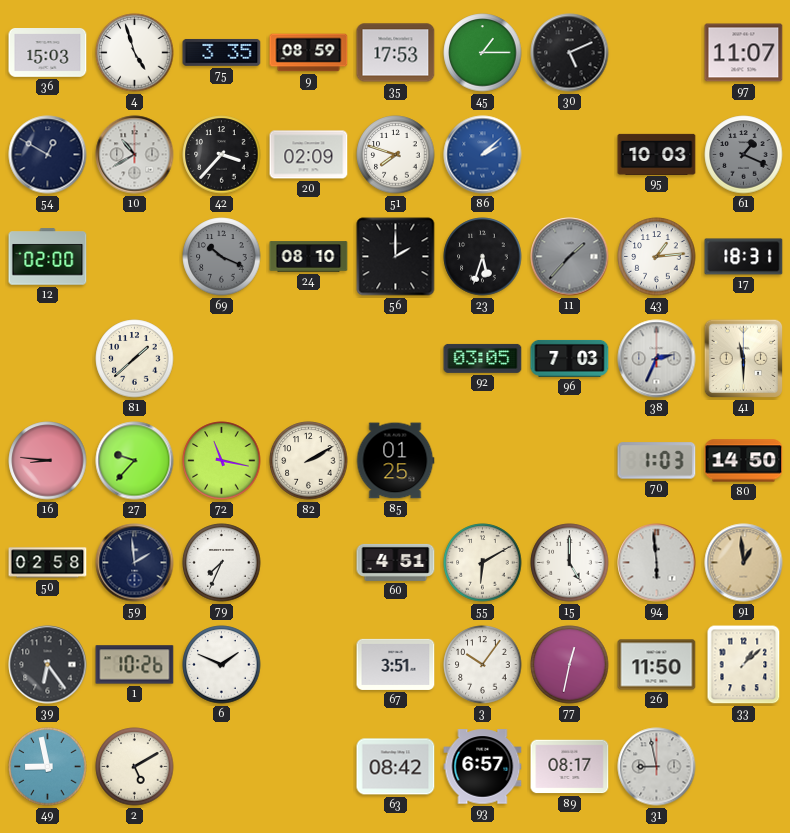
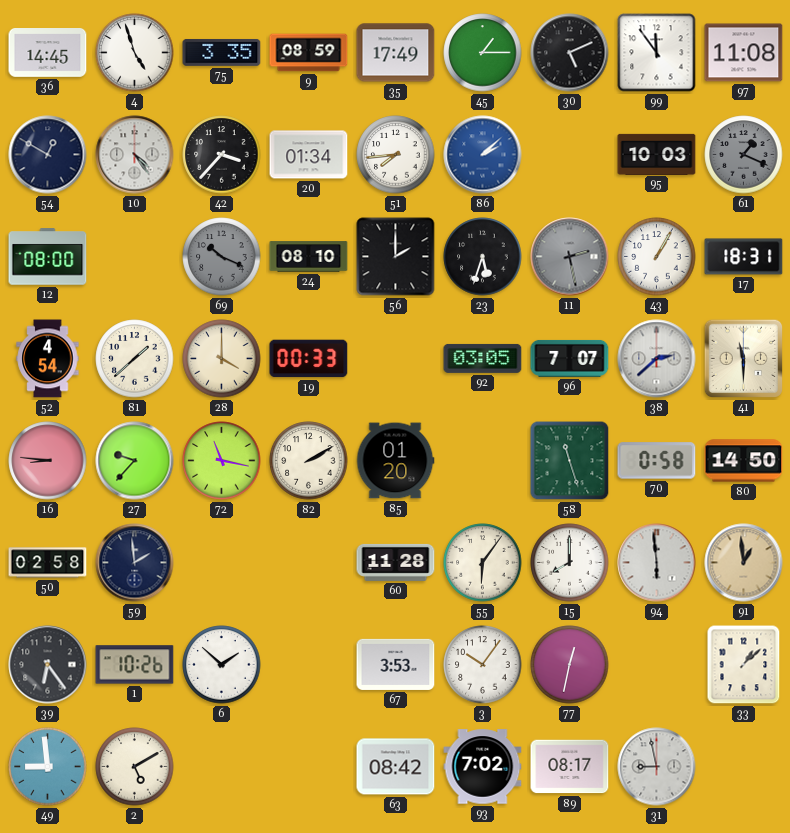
36: 15:03 -> 14:45 (48, 53)
35: 17:53 -> 17:49 (396, 53)
99: none -> 11:54 (657, 53)
97: 11:07 -> 11:08 (744, 53)
10: 10:40 -> 4:24 (135, 155)
20: 02:09 -> 01:34 (309, 155)
51: 7:48 -> 7:44 (396, 155)
12: 02:00 -> 08:00 (48, 257)
11: 1:37 -> 2:28 (570, 257)
43: 1:14 -> 1:05 (657, 257)
52: none -> 4:54 (48, 359)
28: none -> 4:00 (222, 359)
19: none -> 00:33 (309, 359)
96: 7:03 -> 7:07 (570, 358)
38: 2:34 -> 2:38 (657, 359)
85: 01:25 -> 01:20 (395, 461)
58: none -> 11:27 (570, 461)
70: 1:03 -> 0:58 (657, 461)
79: 7:34 -> none (222, 563)
60: 4:51 -> 11:28 (396, 562)
55: 6:10 -> 6:06 (483, 563)
15: 5:00 -> 8:00 (570, 563)
6: 1:49 -> 1:52 (222, 665)
67: 3:51 -> 3:53 (396, 664)
26: 11:50 -> none (657, 665)
49: 8:58 -> 8:59 (48, 767)
93: 6:57 -> 7:02 (483, 767)
